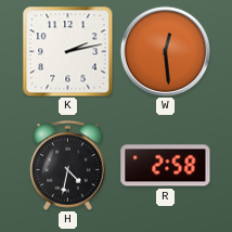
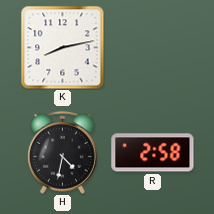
K: 2:13 -> 8:13 (62, 47)
W: 12:29 -> none (165, 51)
